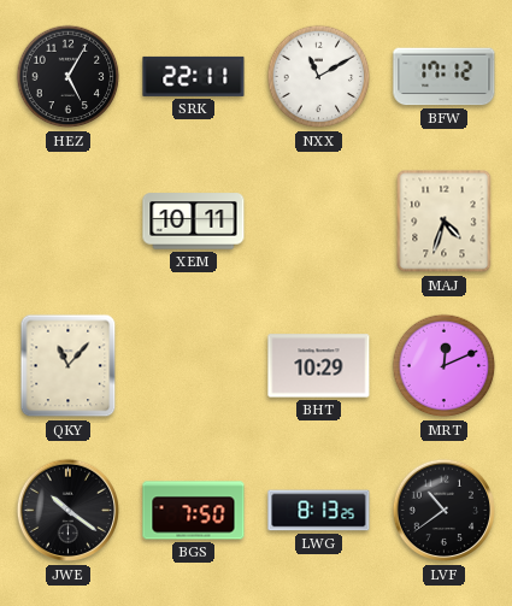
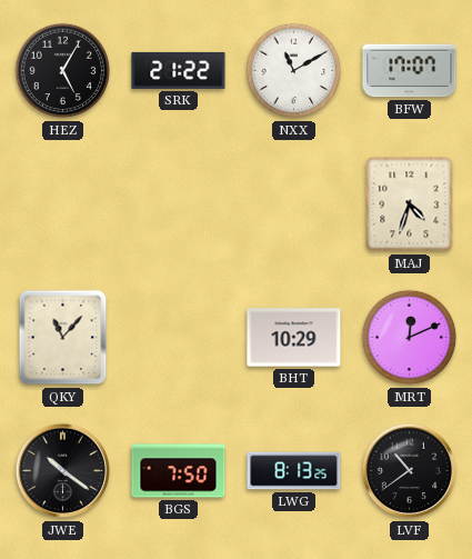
SRK: 22:11 -> 21:22 (179, 70)
BFW: 17:12 -> 17:07 (410, 71)
XEM: 10:11 -> none (194, 222)
